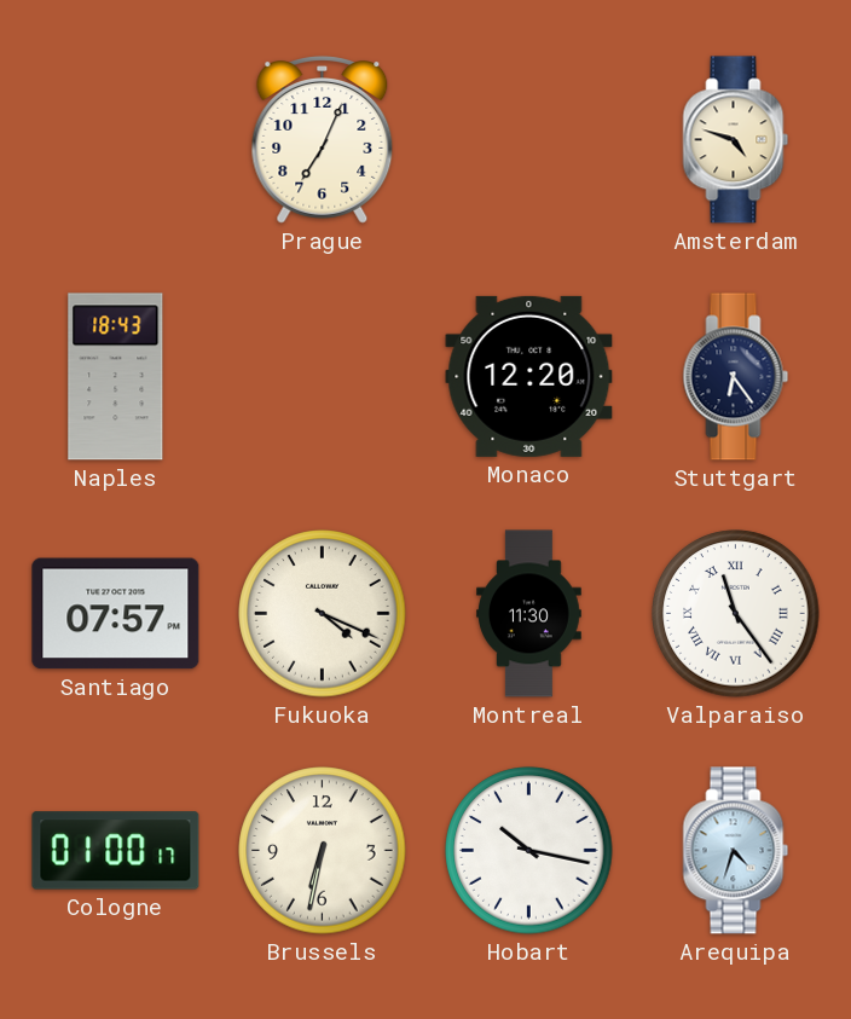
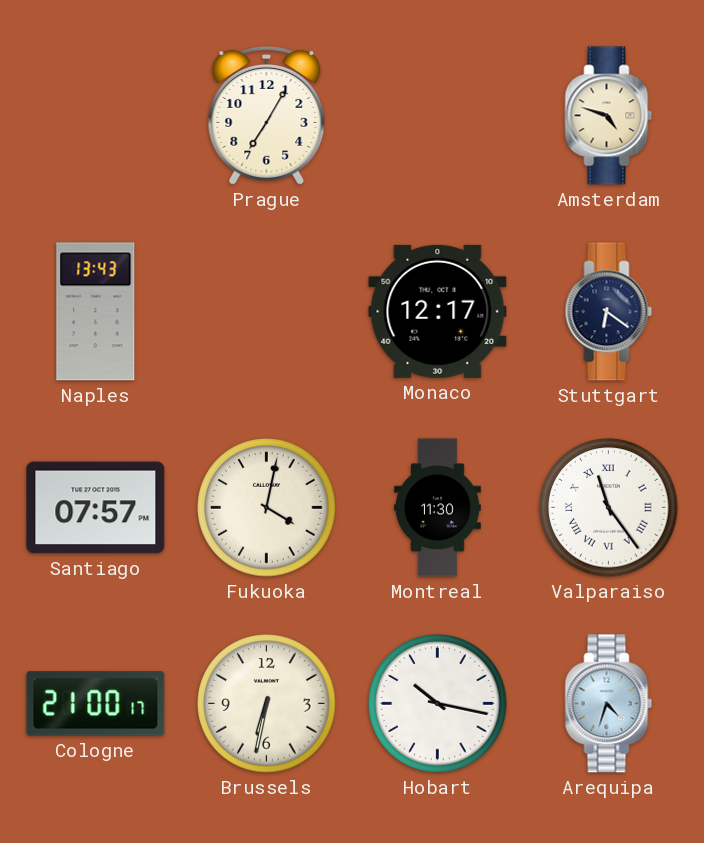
Prague: 7:04 -> 7:05 (267, 116)
Naples: 18:43 -> 13:43 (96, 312)
Monaco: 12:20 -> 12:17 (438, 311)
Stuttgart: 6:24 -> 6:21 (609, 312)
Fukuoka: 4:19 -> 4:02 (267, 508)
Cologne: 01:00 -> 21:00 (96, 704)
